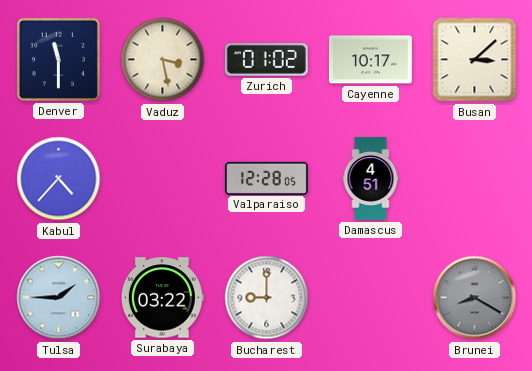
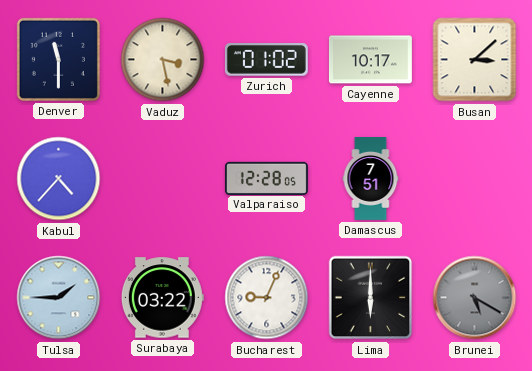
Damascus: 4:51 -> 7:51 (371, 179)
Bucharest: 9:00 -> 9:04 (267, 298)
Lima: none -> 6:00 (371, 298)
Brunei: 8:20 -> 5:20 (475, 298)
